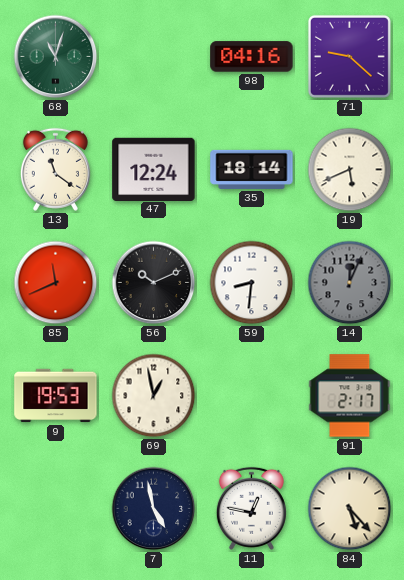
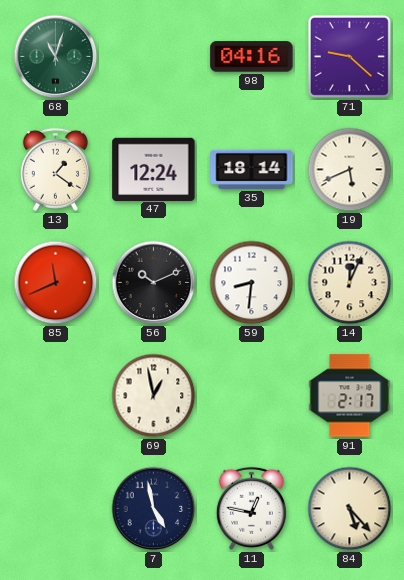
13: 11:21 -> 1:21 (55, 169)
14 dial: grey -> cream (350, 283)
9: 19:53 -> none (56, 396)
